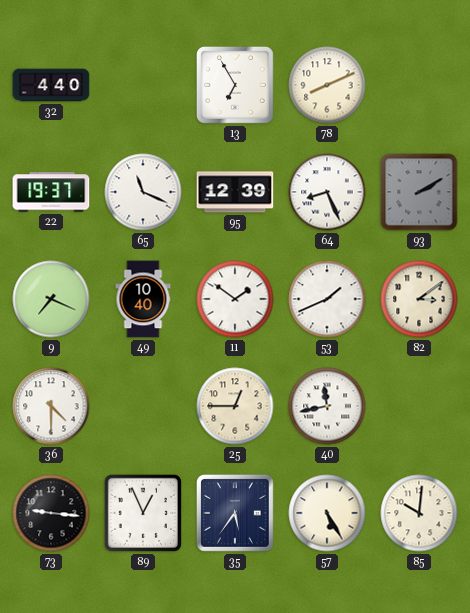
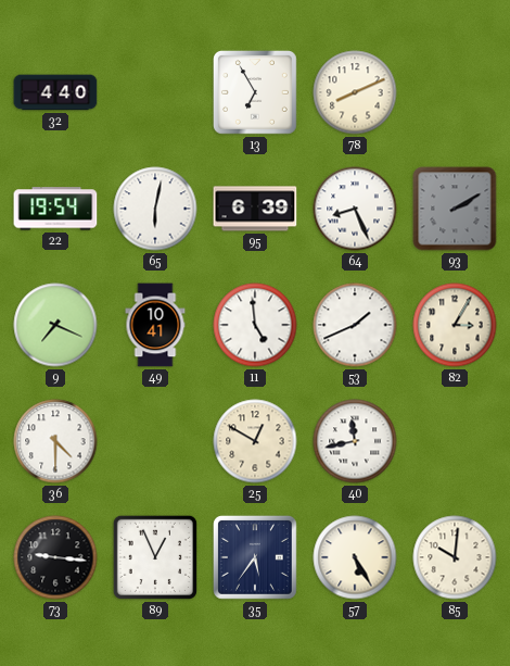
22: 19:37 -> 19:54 (55, 209)
65: 11:19 -> 6:02 (155, 209)
95: 12:39 -> 6:39 (255, 209)
49: 10:40 -> 10:41 (155, 325)
11: 1:51 -> 4:59 (255, 325)
82: 3:09 -> 3:05 (455, 325)
25: 12:45 -> 12:50 (255, 441)
